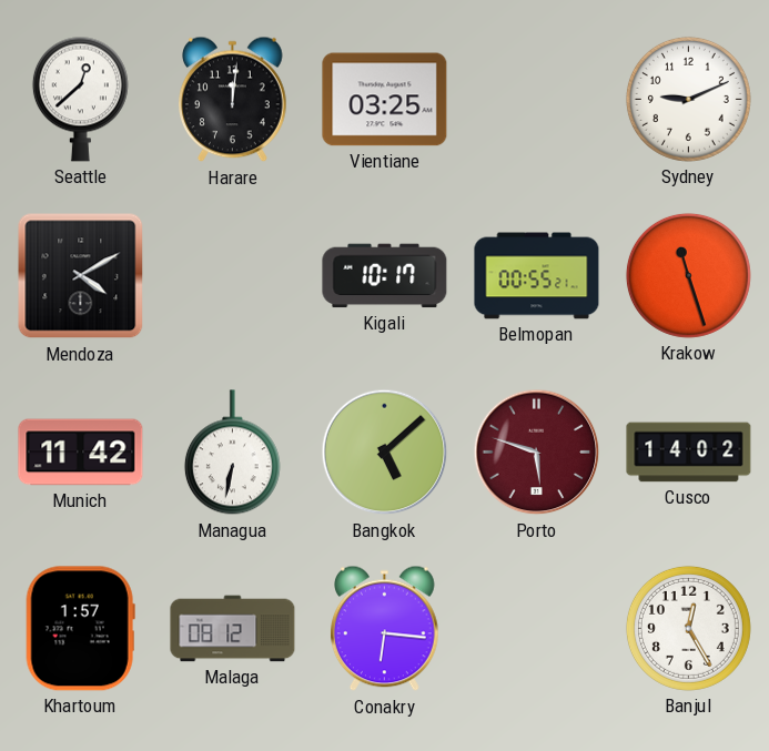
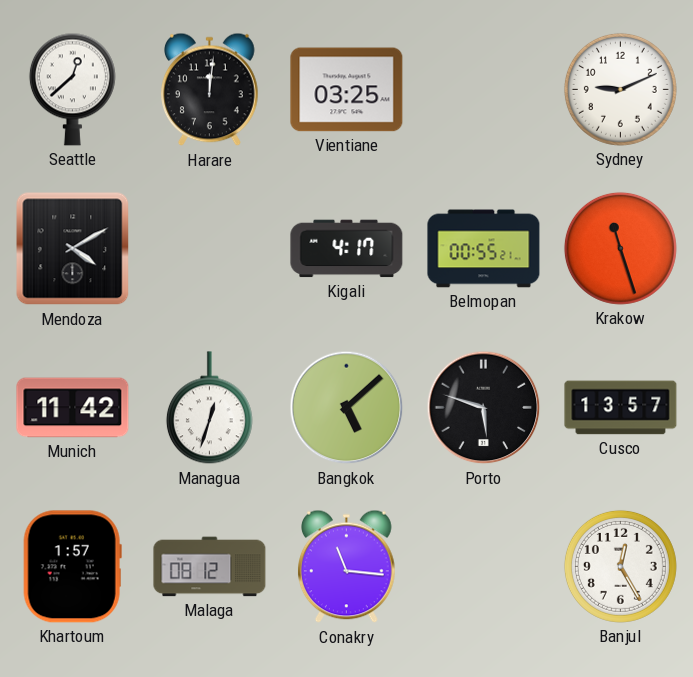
Kigali: 10:17 -> 4:17 (347, 249)
Managua: 6:32 -> 12:33 (209, 408)
Porto dial: burgundy -> black (484, 408)
Cusco: 14:02 -> 13:57 (621, 408)
Conakry: 6:16 -> 11:16 (347, 567)
